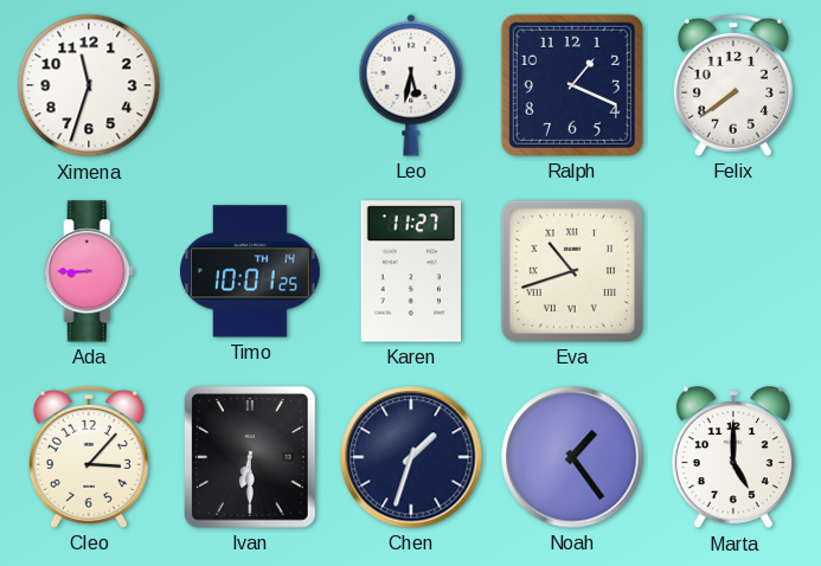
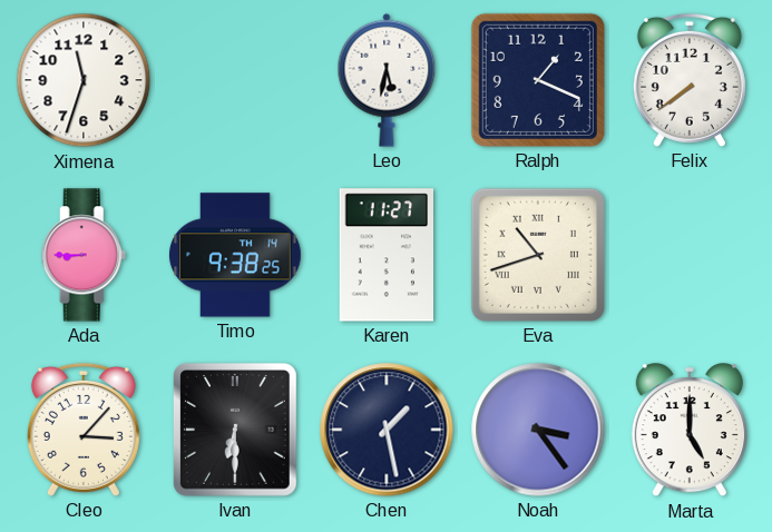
Timo: 10:01 -> 9:38 (235, 255)
Chen: 1:33 -> 1:28 (387, 430)
Noah: 1:24 -> 3:24 (538, 430)
